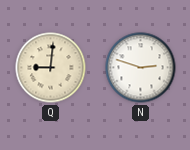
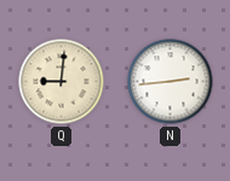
N: 2:48 -> 2:44 (171, 82)
